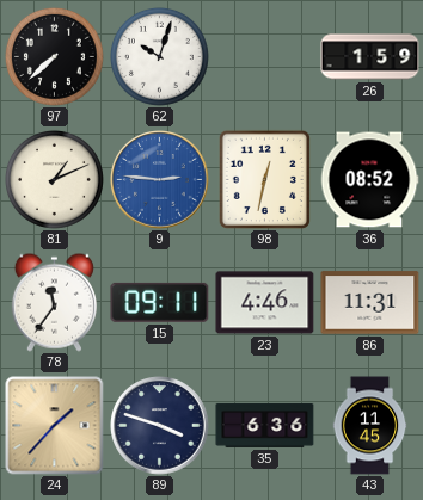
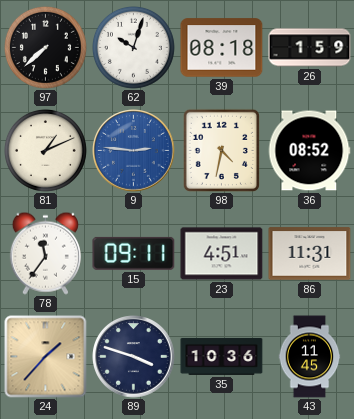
39: none -> 08:18 (222, 48)
98: 12:32 -> 4:32 (221, 150)
23: 4:46 -> 4:51 (222, 254)
35: 6:36 -> 10:36 (222, 356)
